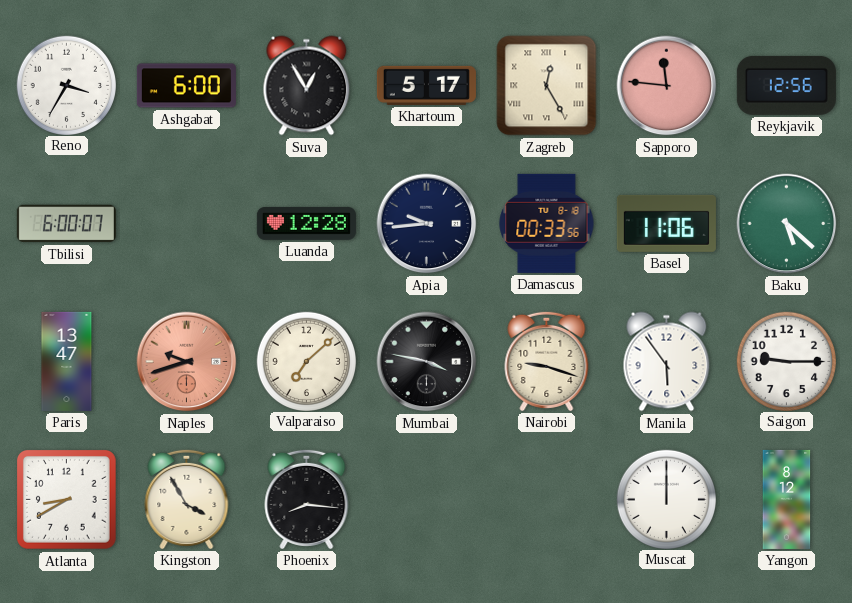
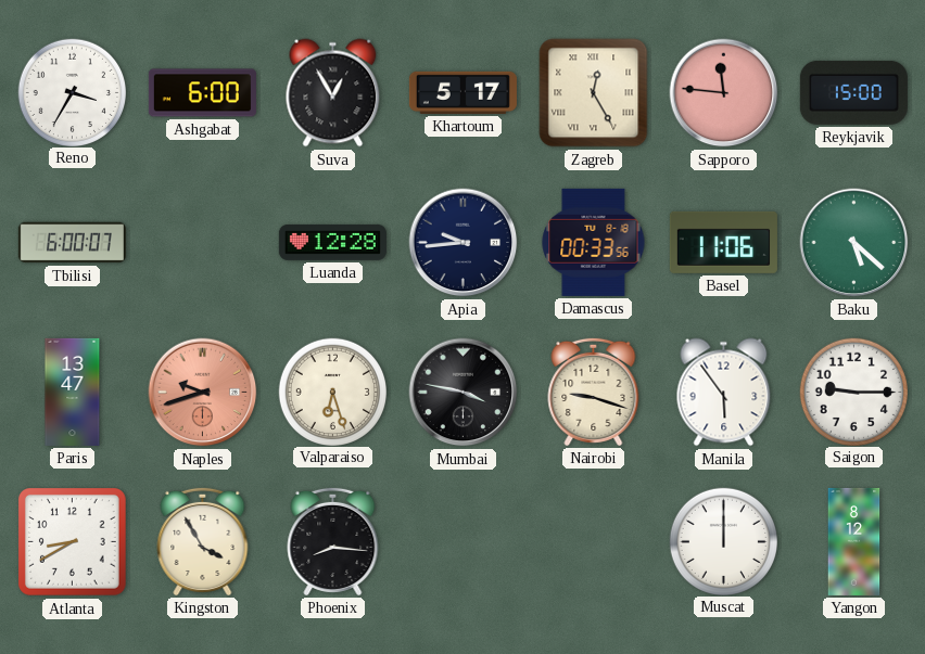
Reykjavik: 12:56 -> 15:00 (853, 92)
Valparaiso: 7:08 -> 6:27 (332, 392)
